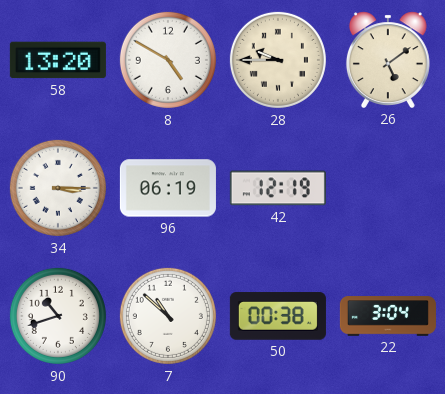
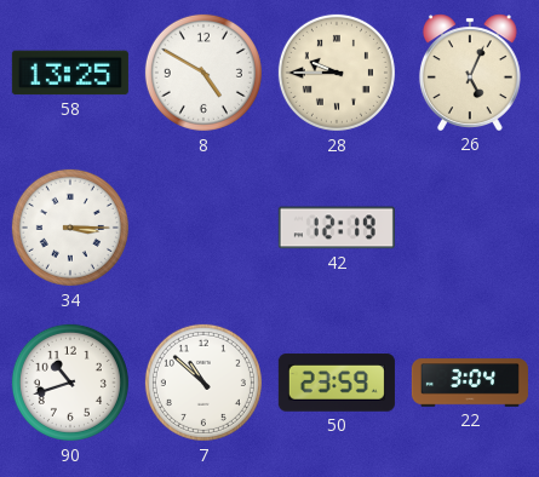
58: 13:20 -> 13:25 (70, 73)
26: 5:09 -> 5:04 (470, 73)
96: 06:19 -> none (168, 188)
50: 00:38 -> 23:59 (337, 383)
